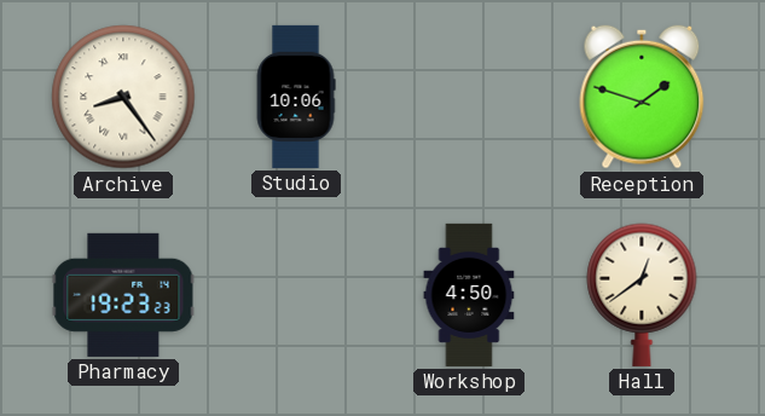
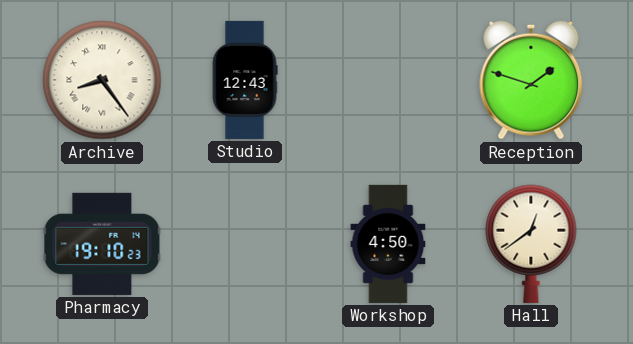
Studio: 10:06 -> 12:43 (245, 80)
Pharmacy: 19:23 -> 19:10 (102, 244)
